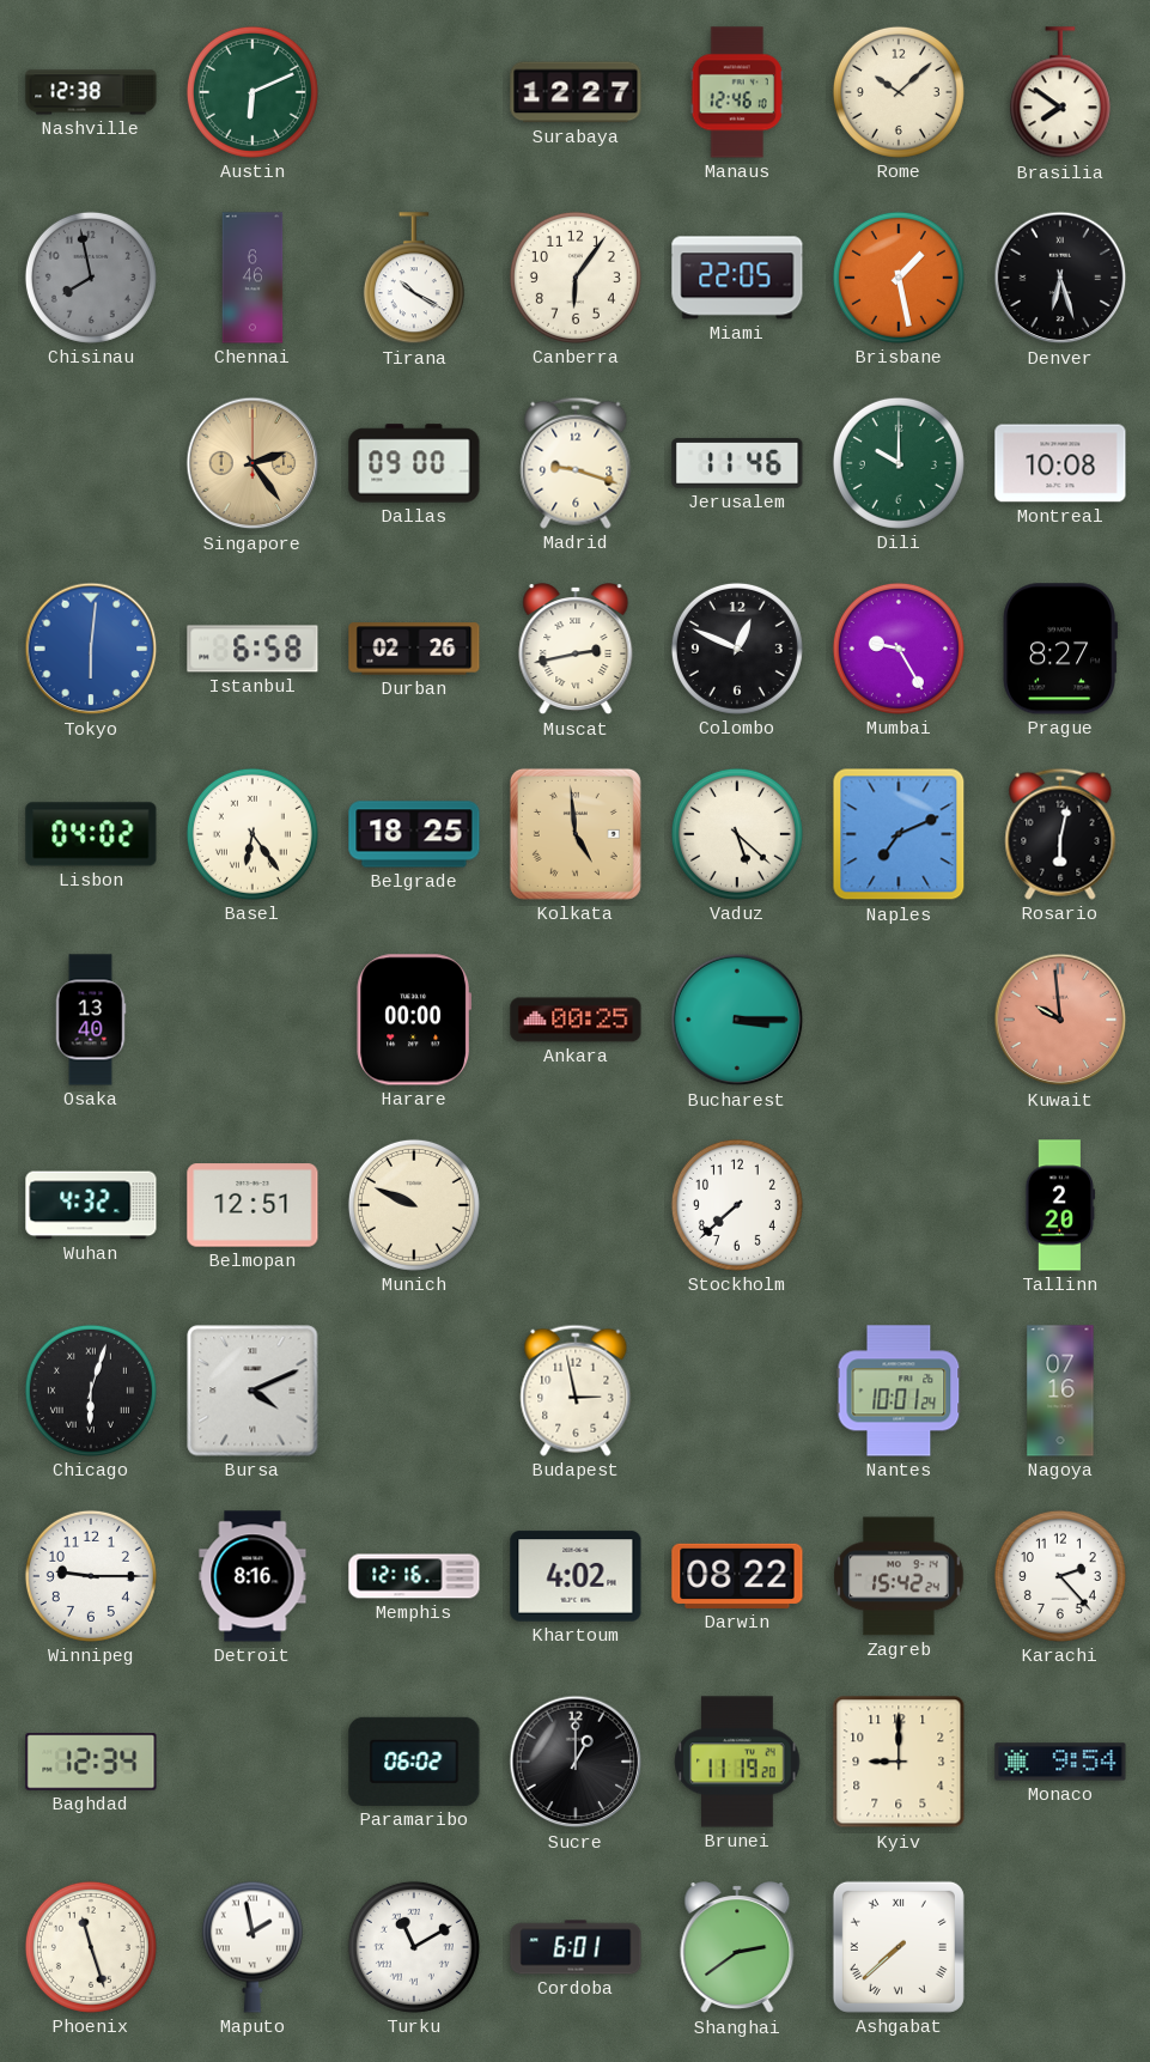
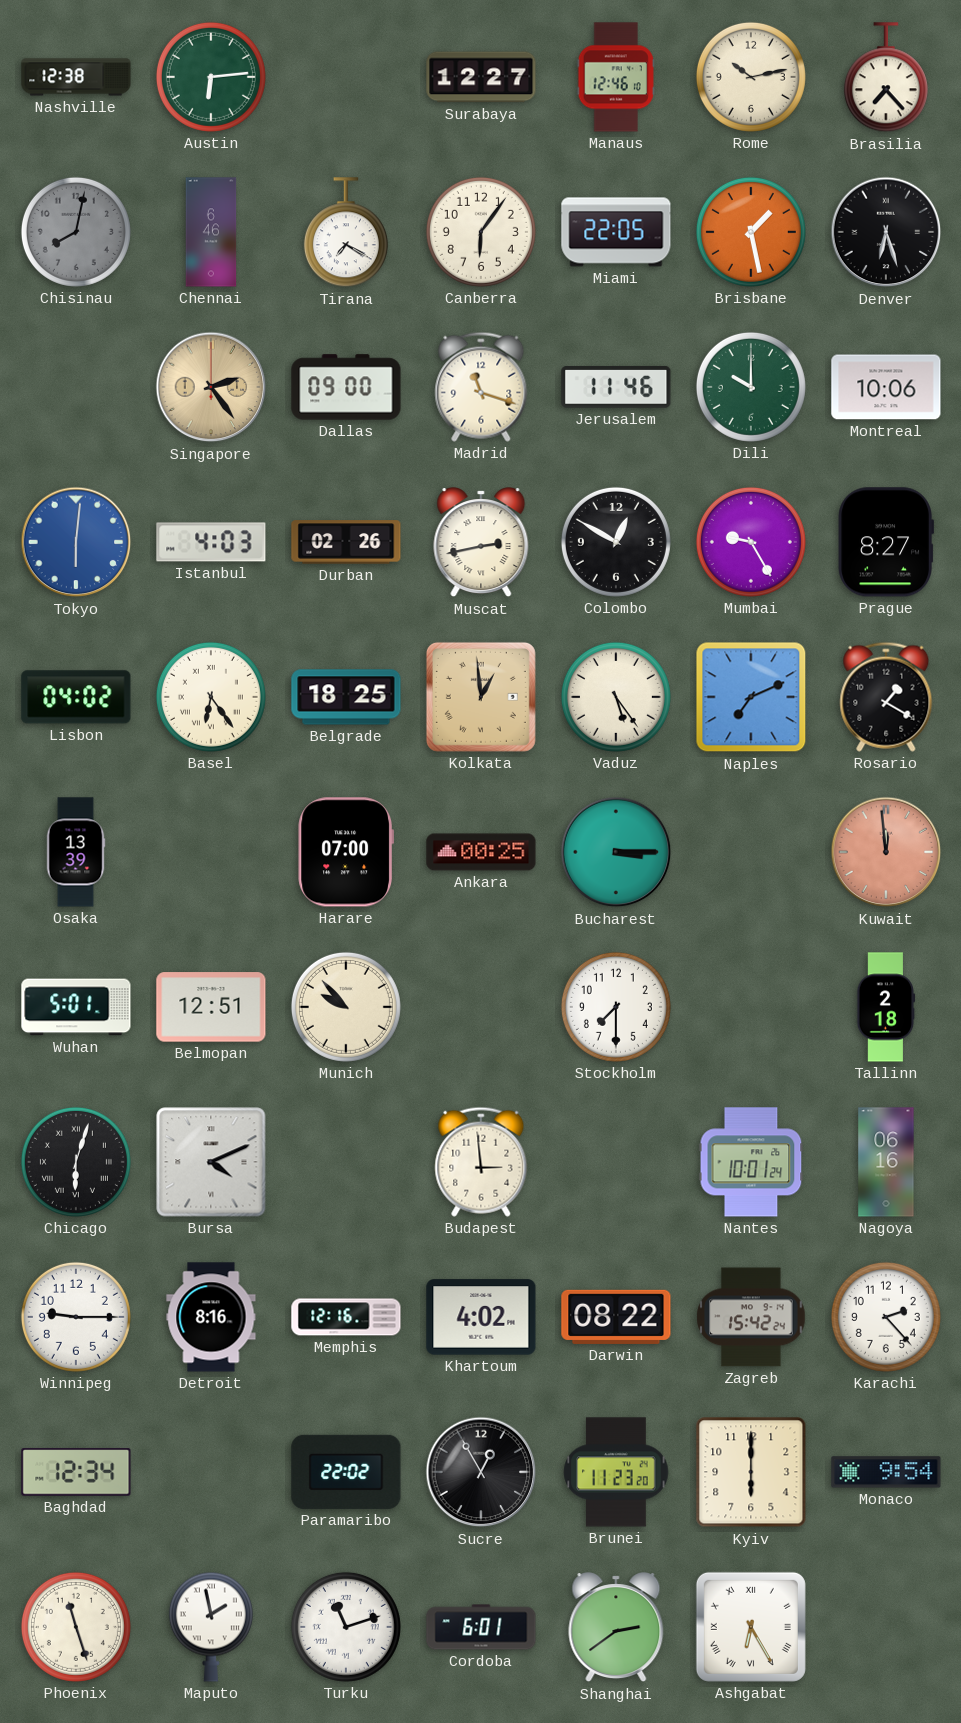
Austin: 6:11 -> 6:14 (211, 77)
Rome: 10:08 -> 10:13 (751, 77)
Brasilia: 7:51 -> 7:23 (886, 78)
Chisinau: 7:58 -> 8:02 (76, 232)
Tirana: 10:20 -> 7:20 (346, 233)
Madrid: 9:18 -> 11:18 (481, 387)
Montreal: 10:08 -> 10:06 (886, 387)
Istanbul: 6:58 -> 4:03 (211, 542)
Colombo: 12:49 -> 12:50 (616, 542)
Kolkata: 4:59 -> 12:59 (481, 697)
Vaduz: 5:22 -> 5:24 (616, 697)
Rosario: 6:02 -> 1:20 (886, 697)
Osaka: 13:40 -> 13:39 (76, 852)
Harare: 00:00 -> 07:00 (345, 852)
Kuwait: 9:59 -> 11:59 (886, 852)
Wuhan: 4:32 -> 5:01 (76, 1007)
Munich: 9:49 -> 9:53 (346, 1007)
Stockholm: 7:38 -> 7:30 (616, 1007)
Tallinn: 2:20 -> 2:18 (886, 1007)
Budapest: 2:58 -> 2:59 (481, 1162)
Nagoya: 07:16 -> 06:16 (886, 1162)
Paramaribo: 06:02 -> 22:02 (346, 1472)
Sucre: 1:00 -> 12:55 (481, 1472)
Brunei: 11:19 -> 11:23 (616, 1472)
Kyiv: 9:00 -> 6:00 (751, 1472)
Turku: 11:10 -> 11:12 (346, 1627)
Ashgabat: 7:38 -> 6:25 (751, 1627)
